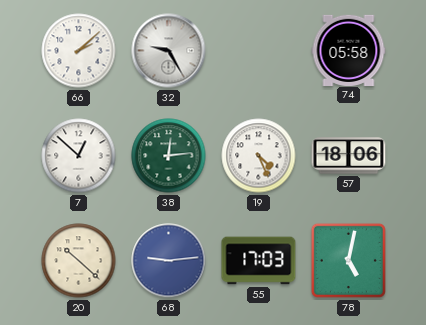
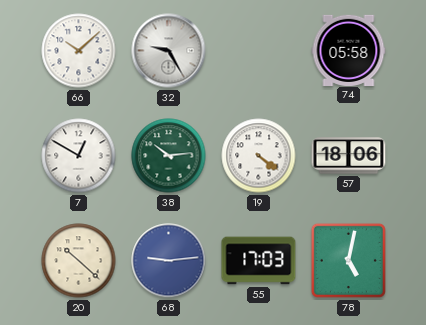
66: 2:08 -> 10:08 (79, 51)
7: 12:52 -> 12:50 (79, 156)
38: 12:14 -> 10:14 (169, 156)
19: 4:26 -> 4:21 (259, 156)
